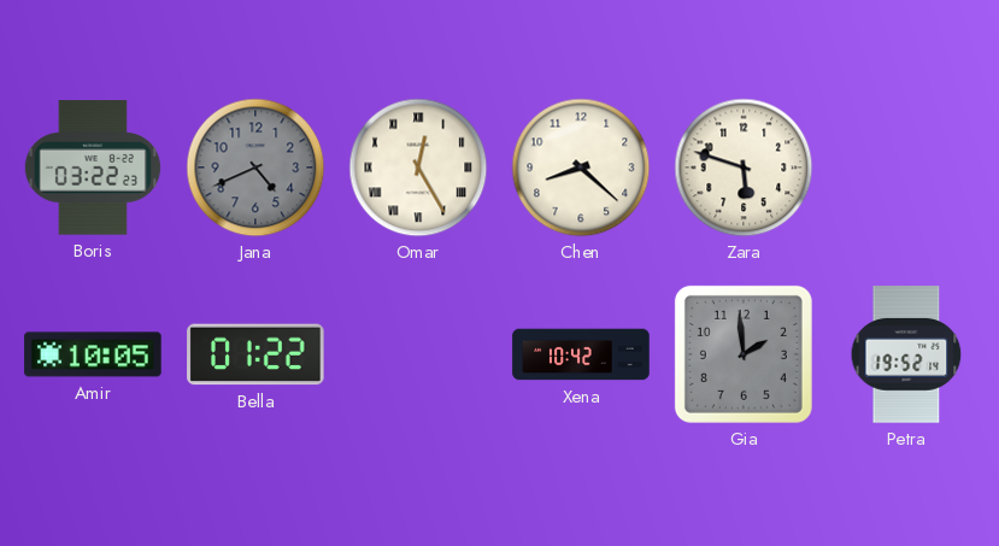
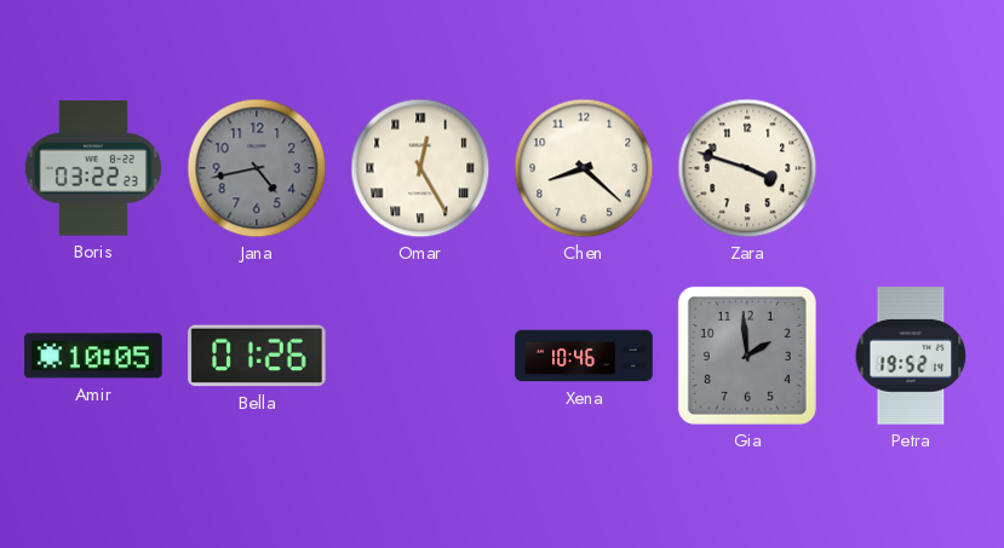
Jana: 4:41 -> 4:43 (257, 168)
Zara: 5:48 -> 3:48 (747, 168)
Bella: 01:22 -> 01:26 (257, 356)
Xena: 10:42 -> 10:46 (584, 356)
